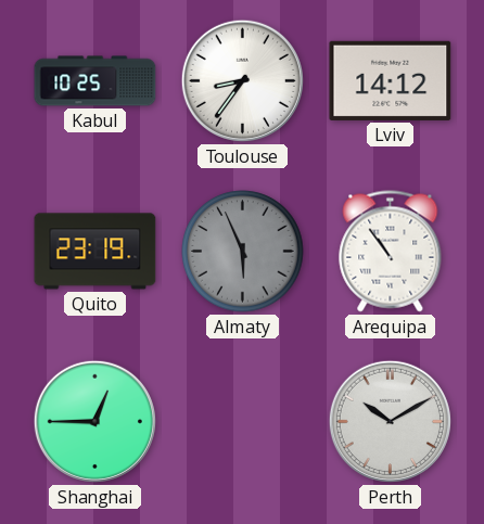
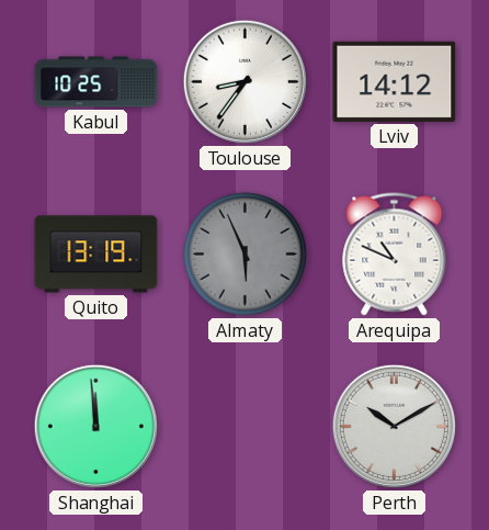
Quito: 23:19 -> 13:19 (96, 255)
Arequipa: 10:54 -> 10:49 (395, 255)
Shanghai: 12:45 -> 11:59 (95, 426)
